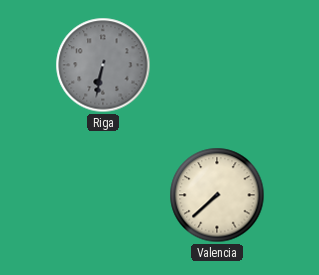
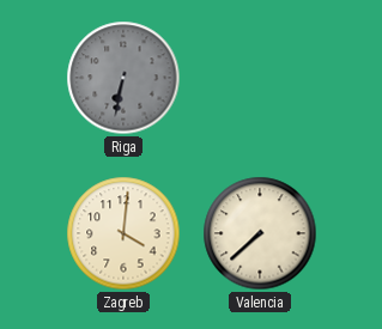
Zagreb: none -> 4:01 (123, 233)
